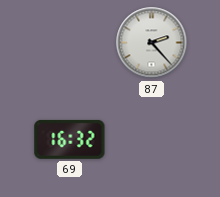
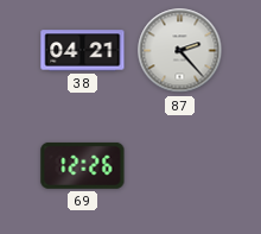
38: none -> 04:21 (83, 51)
69: 16:32 -> 12:26 (83, 165)
